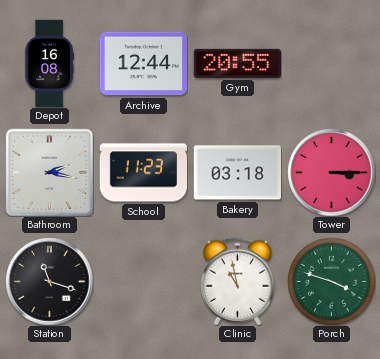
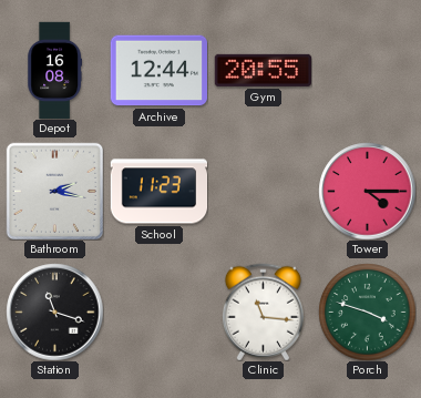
Bakery: 03:18 -> none (237, 173)
Tower: 3:15 -> 4:15 (367, 191)
Clinic: 10:58 -> 11:16 (263, 312)
